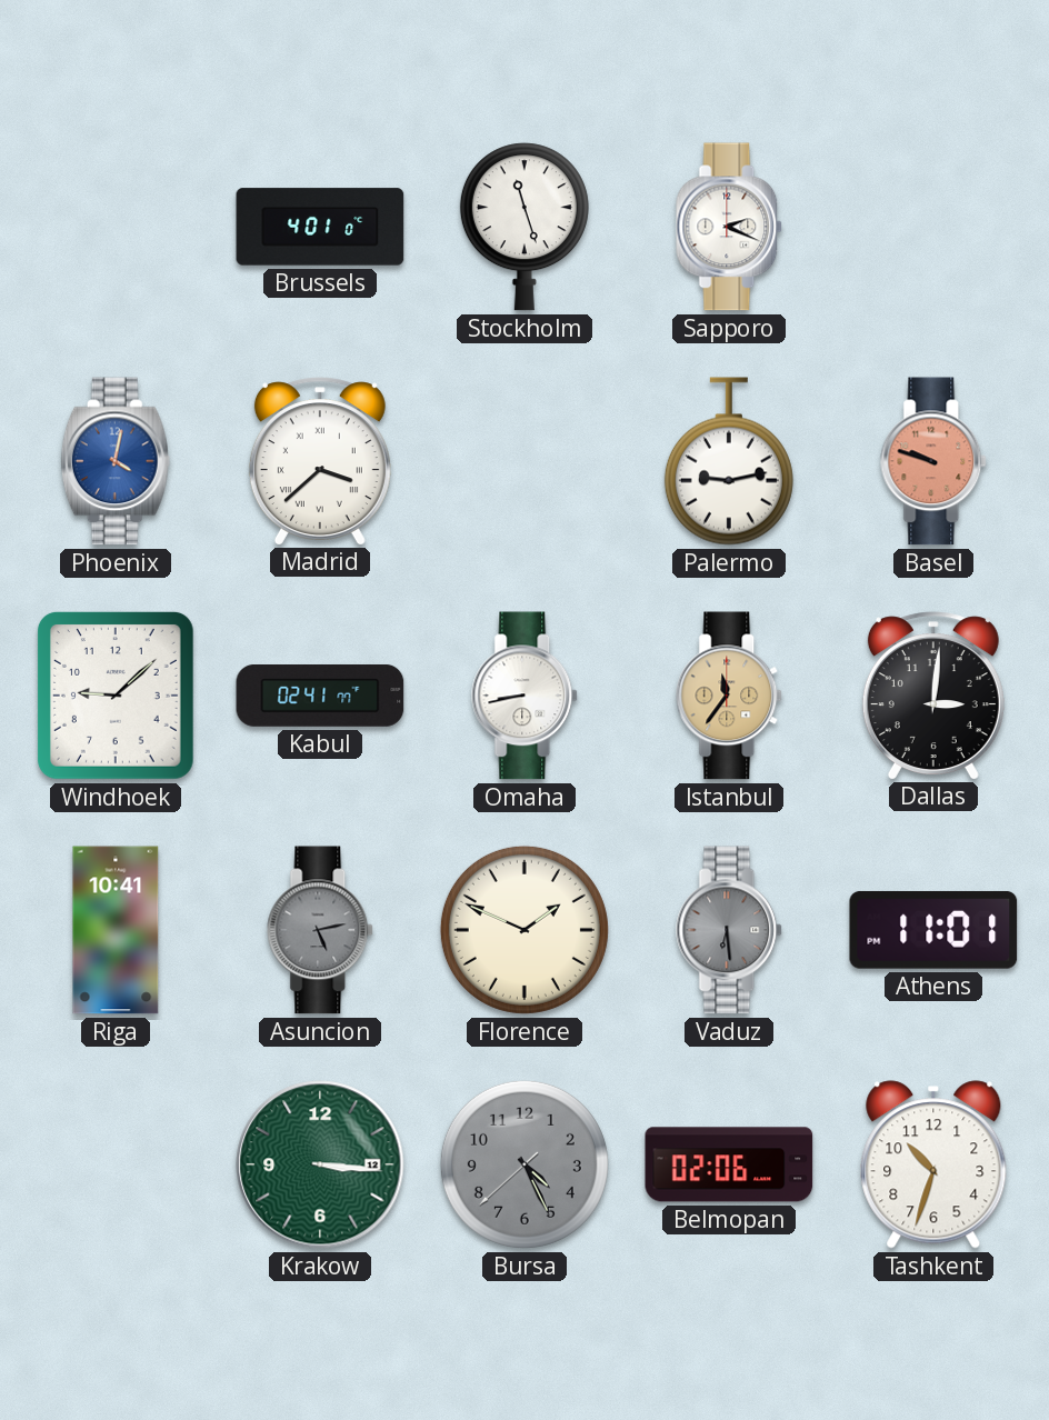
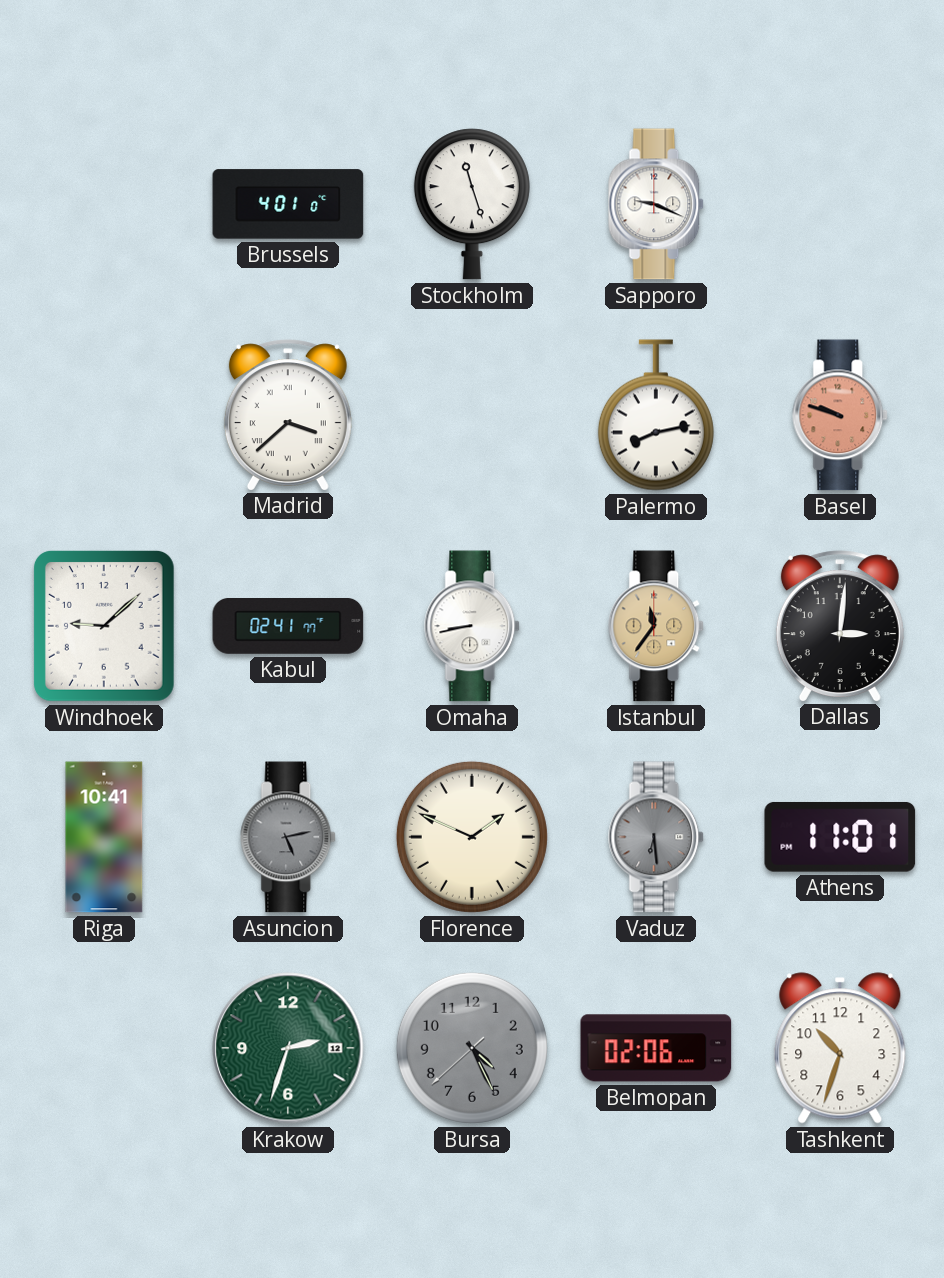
Sapporo: 2:19 -> 9:19 (657, 204)
Phoenix: 4:02 -> none (116, 461)
Palermo: 9:13 -> 8:13 (656, 415)
Krakow: 3:16 -> 2:33 (288, 1048)
